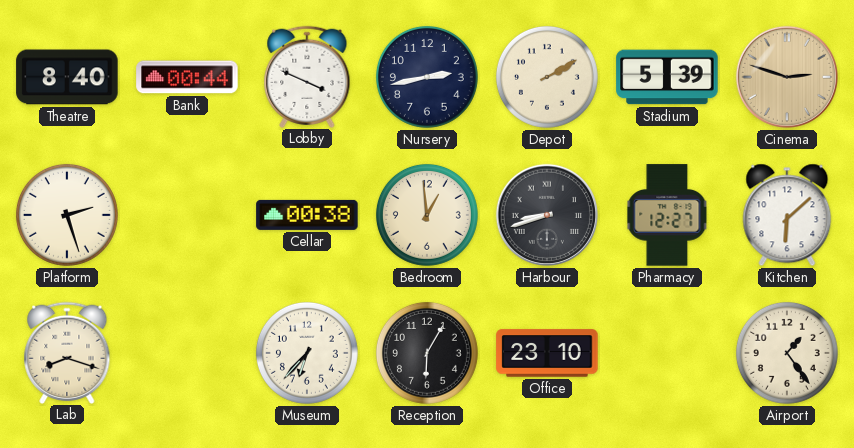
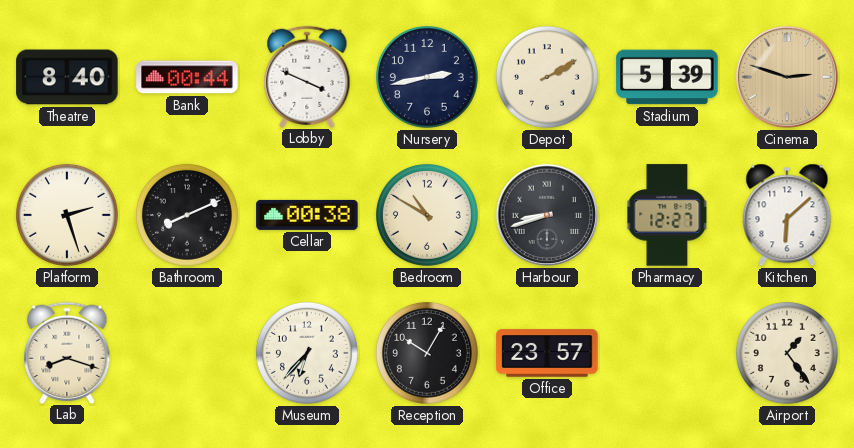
Bathroom: none -> 8:11 (187, 215)
Bedroom: 12:59 -> 10:50 (427, 215)
Reception: 6:05 -> 10:05 (427, 353)
Office: 23:10 -> 23:57 (547, 353)
